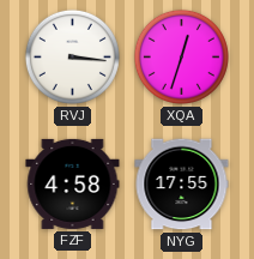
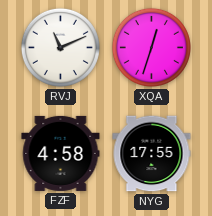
RVJ: 3:16 -> 11:11 (60, 47)
